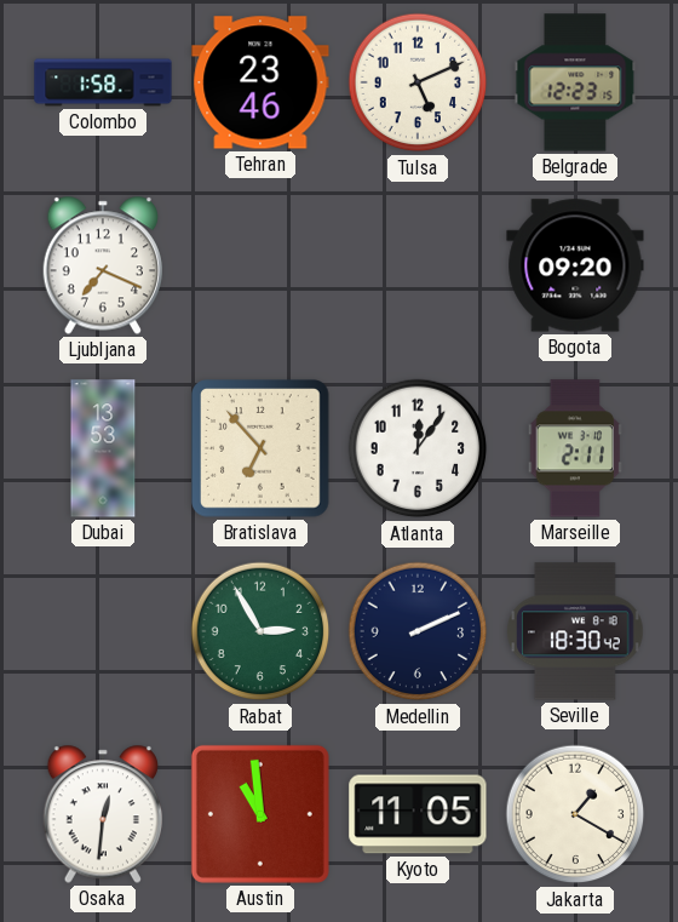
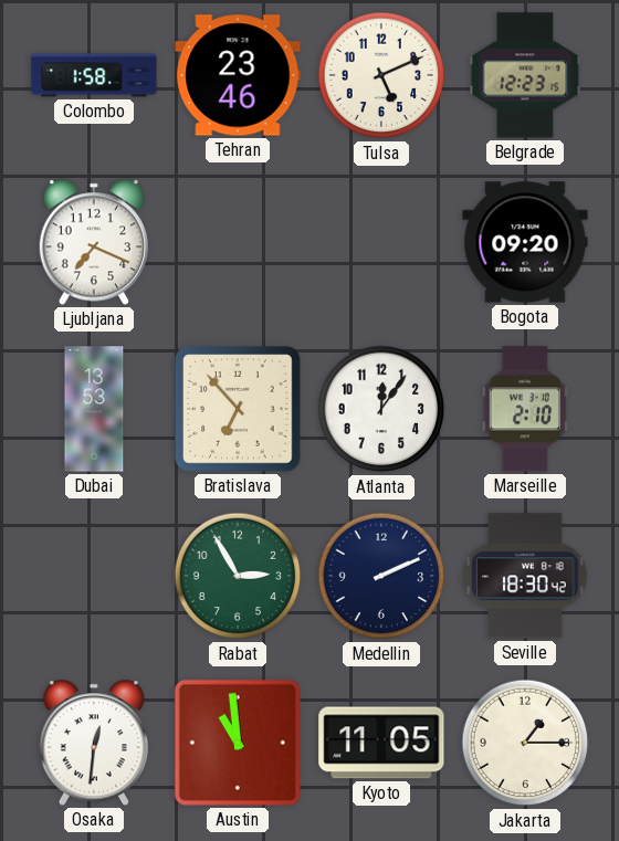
Marseille: 2:11 -> 2:10 (525, 409)
Jakarta: 1:20 -> 1:15 (525, 743)
